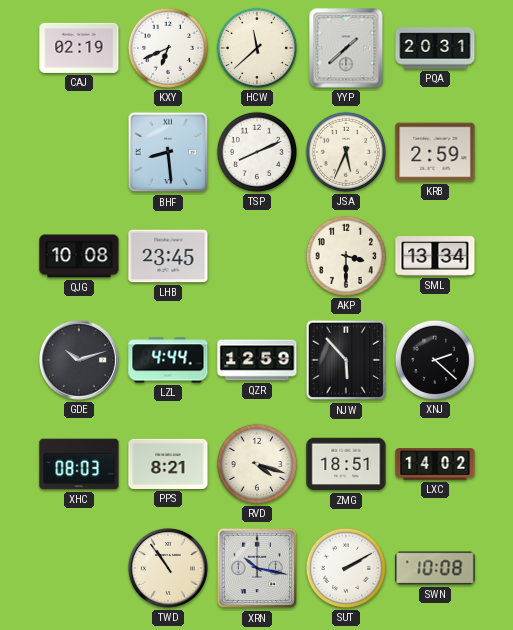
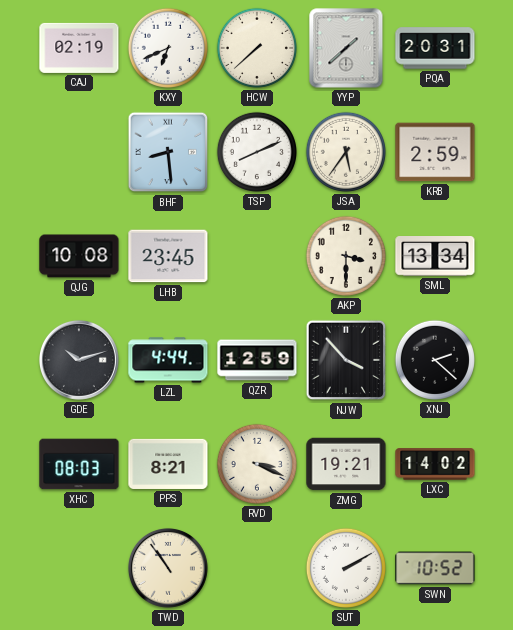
HCW: 11:38 -> 7:38 (257, 48)
JSA: 5:34 -> 5:36 (346, 152)
NJW: 5:53 -> 3:53 (346, 360)
RVD: 4:18 -> 3:19 (257, 464)
ZMG: 18:51 -> 19:21 (346, 464)
XRN: 10:17 -> none (257, 568)
SWN: 10:08 -> 10:52 (435, 568)
